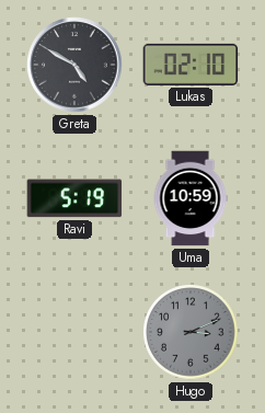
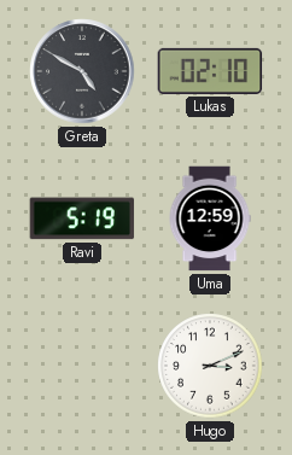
Uma: 10:59 -> 12:59 (210, 218)
Hugo dial: grey -> white (210, 366)
